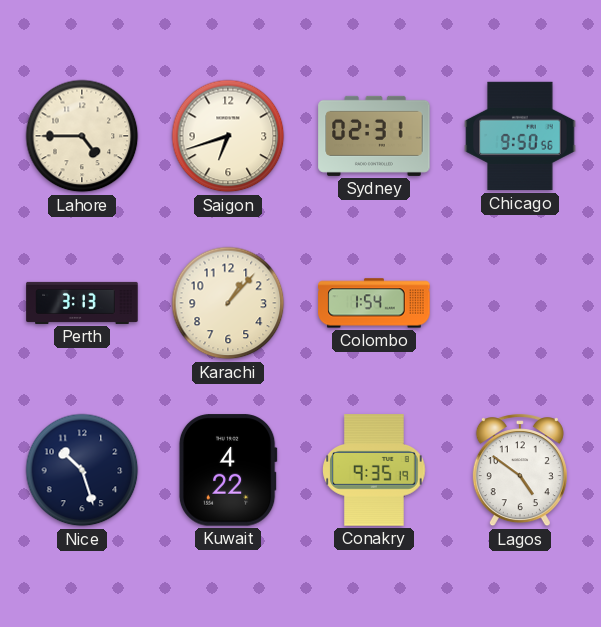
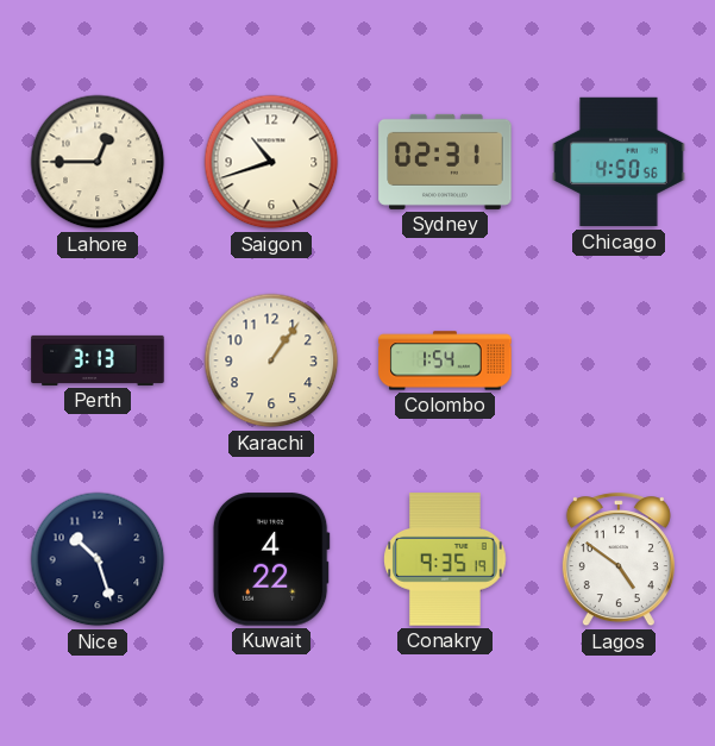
Lahore: 4:45 -> 12:45 (98, 162)
Saigon: 6:42 -> 10:42 (271, 162)
Chicago: 9:50 -> 4:50 (619, 162)
Karachi: 1:07 -> 1:06 (271, 361)
